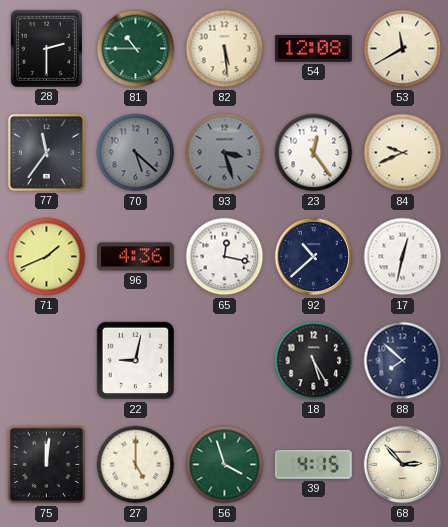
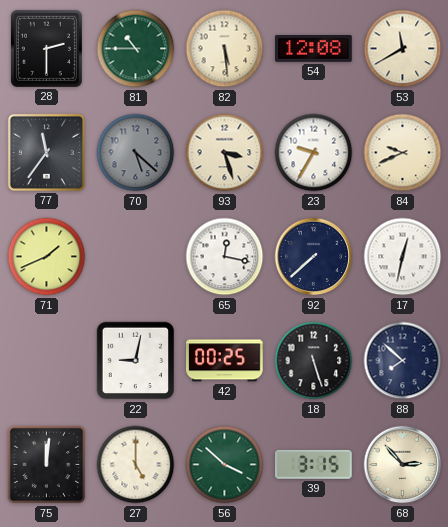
93 dial: grey -> cream (225, 153)
23: 12:24 -> 9:35 (314, 153)
96: 4:36 -> none (136, 257)
92: 10:38 -> 7:38 (314, 257)
42: none -> 00:25 (225, 361)
18: 5:25 -> 5:27 (314, 361)
56: 3:57 -> 3:52 (225, 465)
39: 4:15 -> 3:15 (314, 464)
